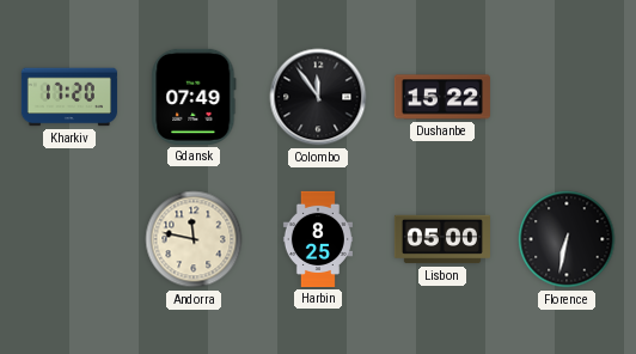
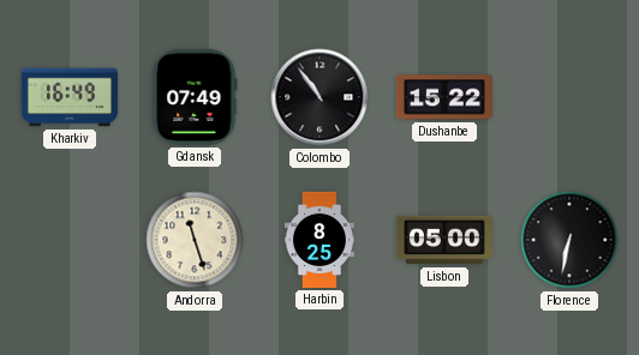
Kharkiv: 17:20 -> 16:49 (70, 97)
Colombo: 11:54 -> 10:54 (319, 97)
Andorra: 11:47 -> 11:27 (195, 240)
